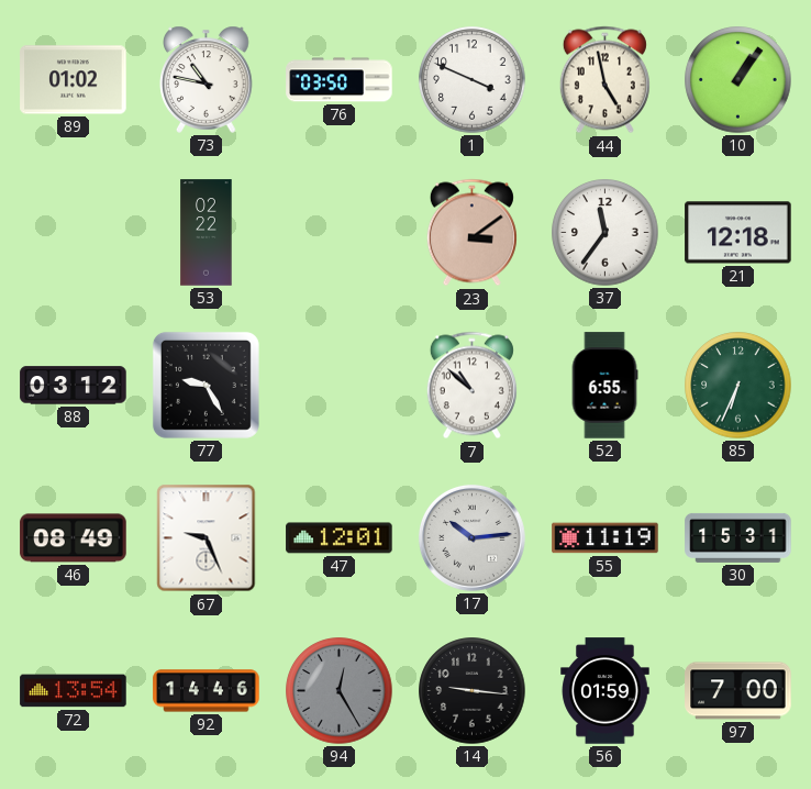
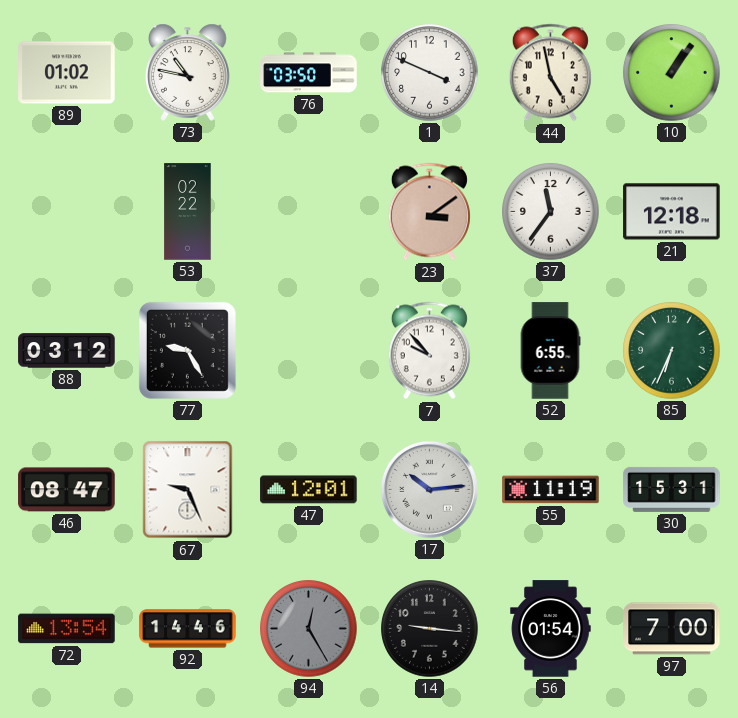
7: 10:52 -> 9:53 (429, 351)
46: 08:49 -> 08:47 (67, 490)
56: 01:59 -> 01:54 (551, 629)
